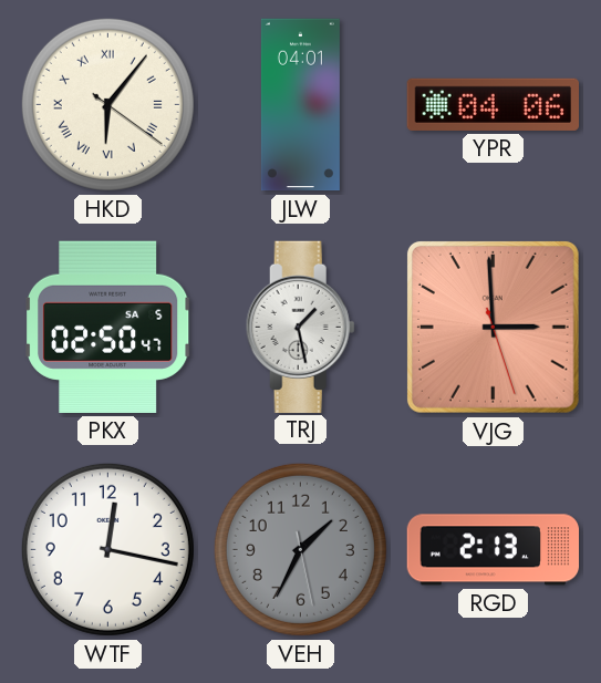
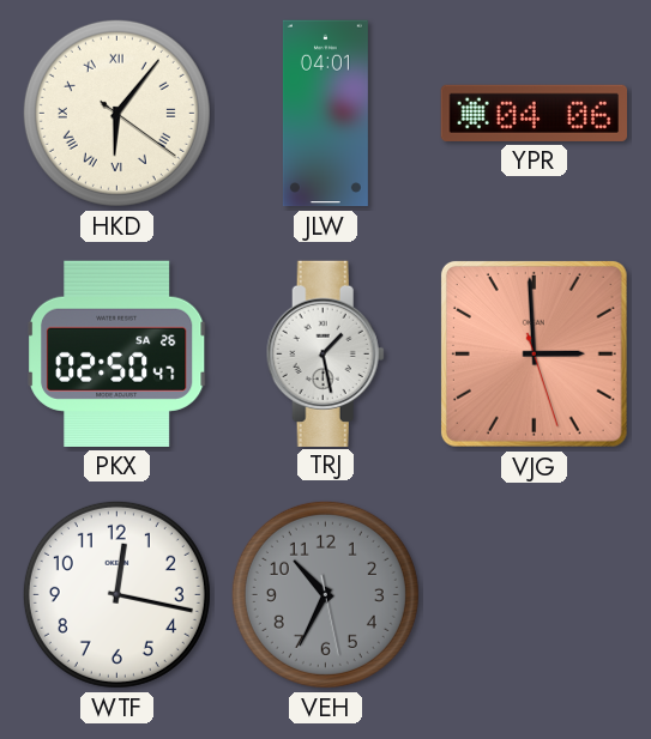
PKX date: SA 5 -> SA 26 (117, 353)
VEH: 1:34 -> 10:34 (325, 594)
RGD: 2:13 -> none (494, 550)
